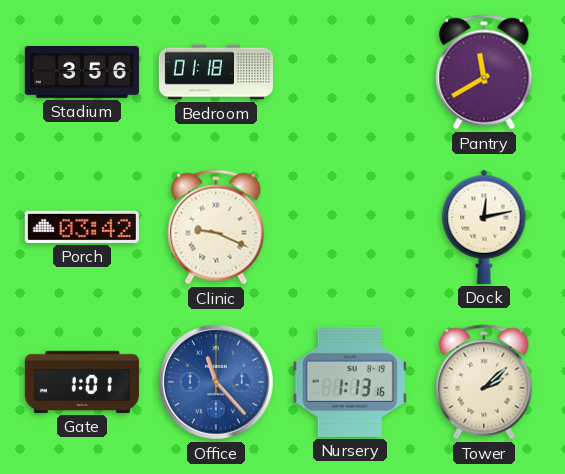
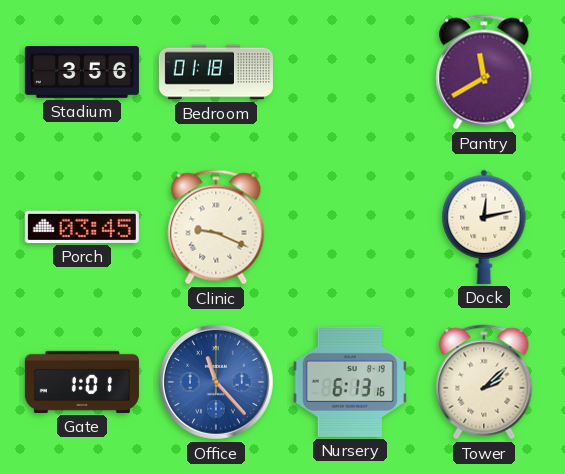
Porch: 03:42 -> 03:45 (82, 227)
Nursery: 1:13 -> 6:13 (350, 382)
